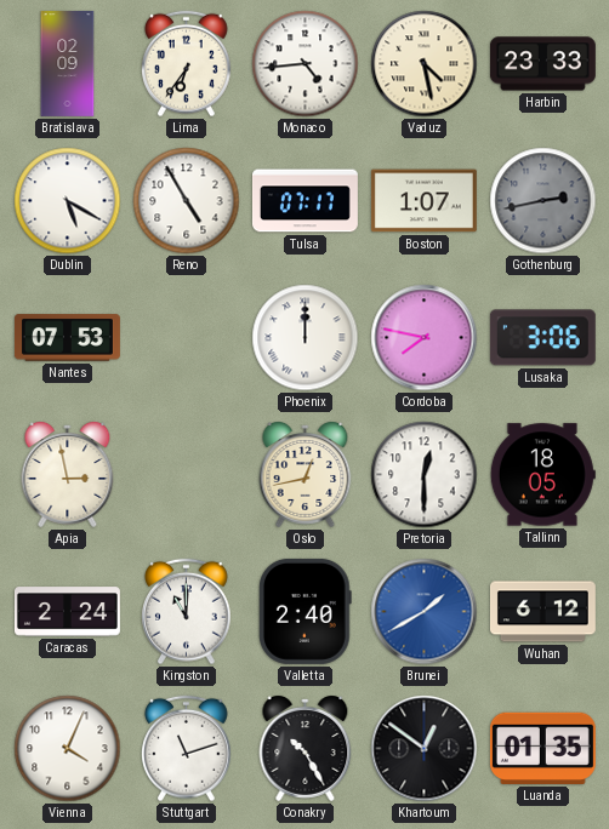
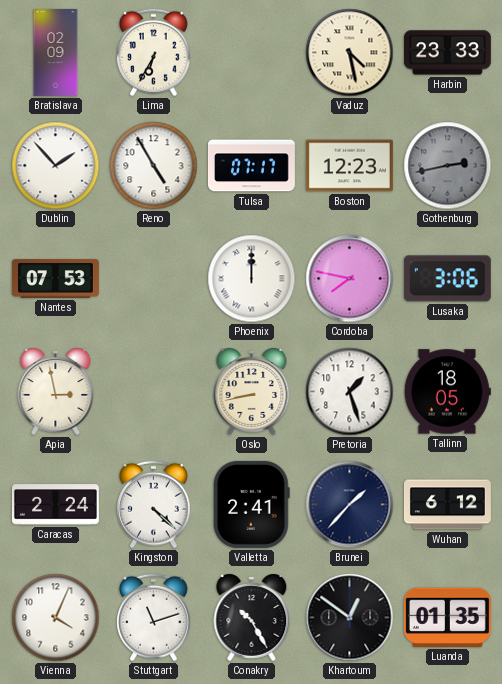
Lima: 6:36 -> 6:35 (154, 53)
Monaco: 4:44 -> none (306, 64)
Dublin: 5:20 -> 1:53 (56, 166)
Boston: 1:07 -> 12:23 (349, 166)
Oslo: 12:43 -> 8:43 (252, 391)
Pretoria: 12:30 -> 1:27 (350, 392)
Kingston: 11:00 -> 4:22 (154, 505)
Valletta: 2:40 -> 2:41 (252, 504)
Brunei: 1:40 -> 1:37 (350, 505)
Brunei dial: blue -> navy (350, 505)
